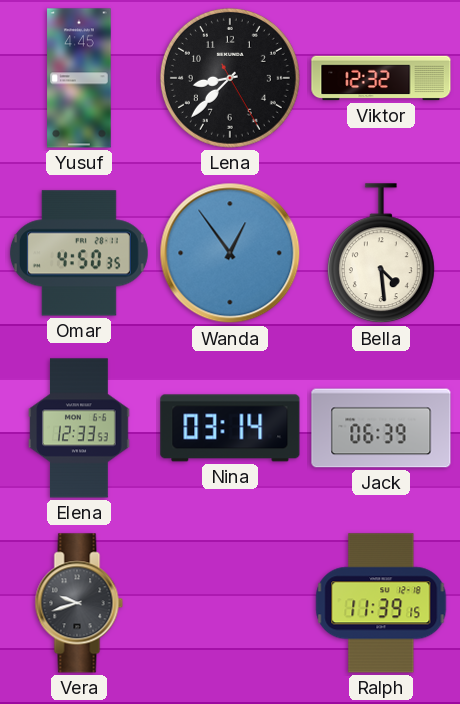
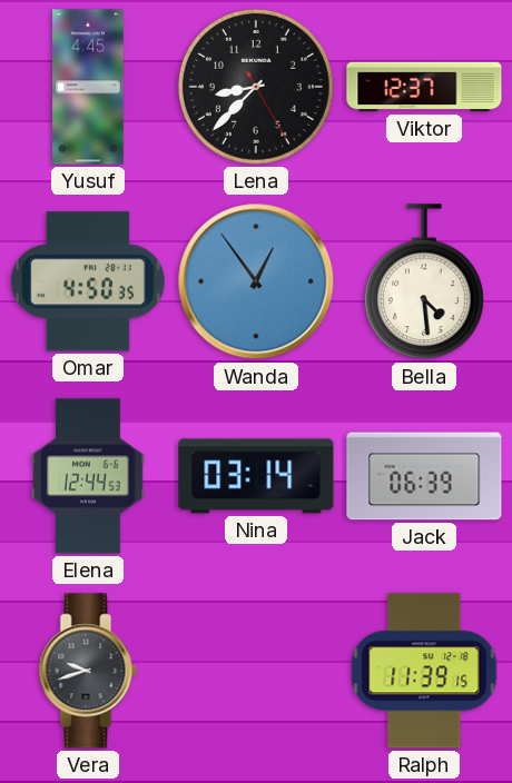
Viktor: 12:32 -> 12:37 (424, 87)
Elena: 12:33 -> 12:44 (88, 476)
